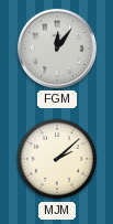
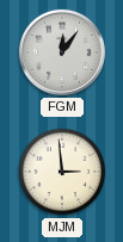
MJM: 2:08 -> 2:59 (62, 172)
